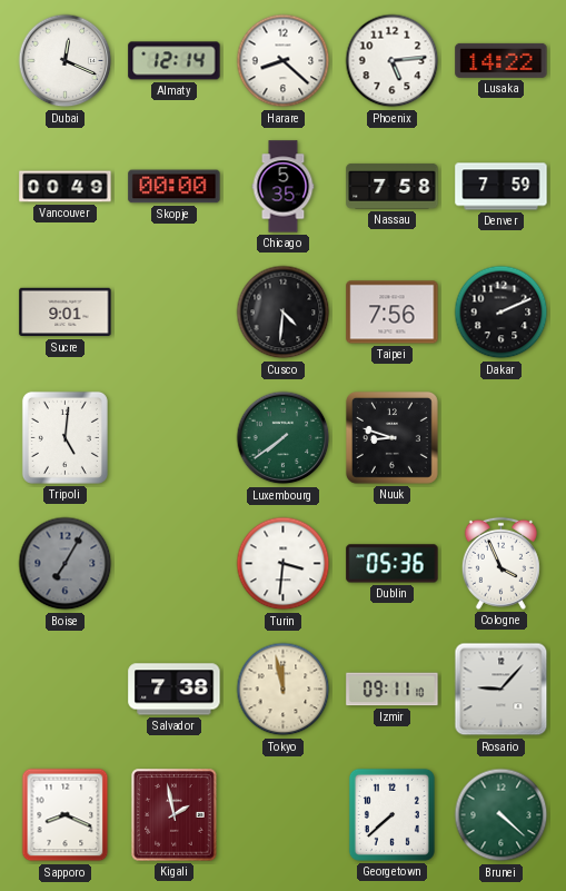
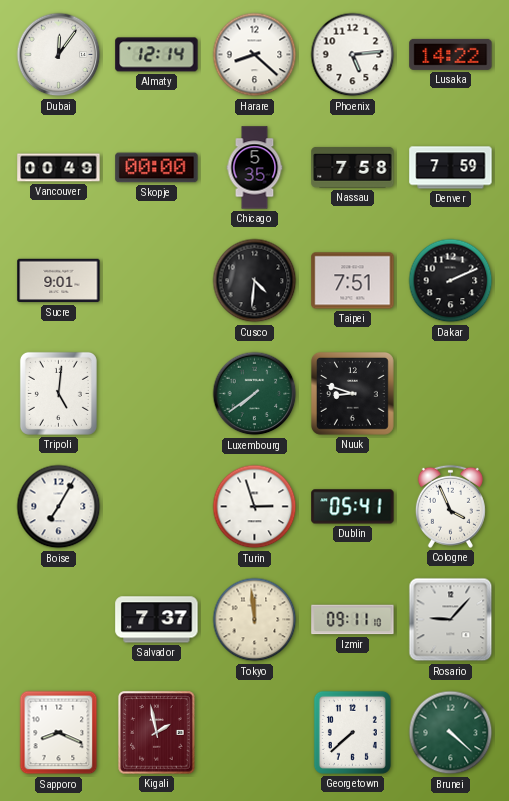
Dubai: 12:19 -> 12:06 (59, 55)
Taipei: 7:56 -> 7:51 (353, 281)
Boise dial: grey -> white (59, 507)
Turin: 3:31 -> 2:57 (255, 507)
Dublin: 05:36 -> 05:41 (353, 507)
Salvador: 7:38 -> 7:37 (157, 620)
Tokyo: 11:58 -> 11:59 (255, 620)
